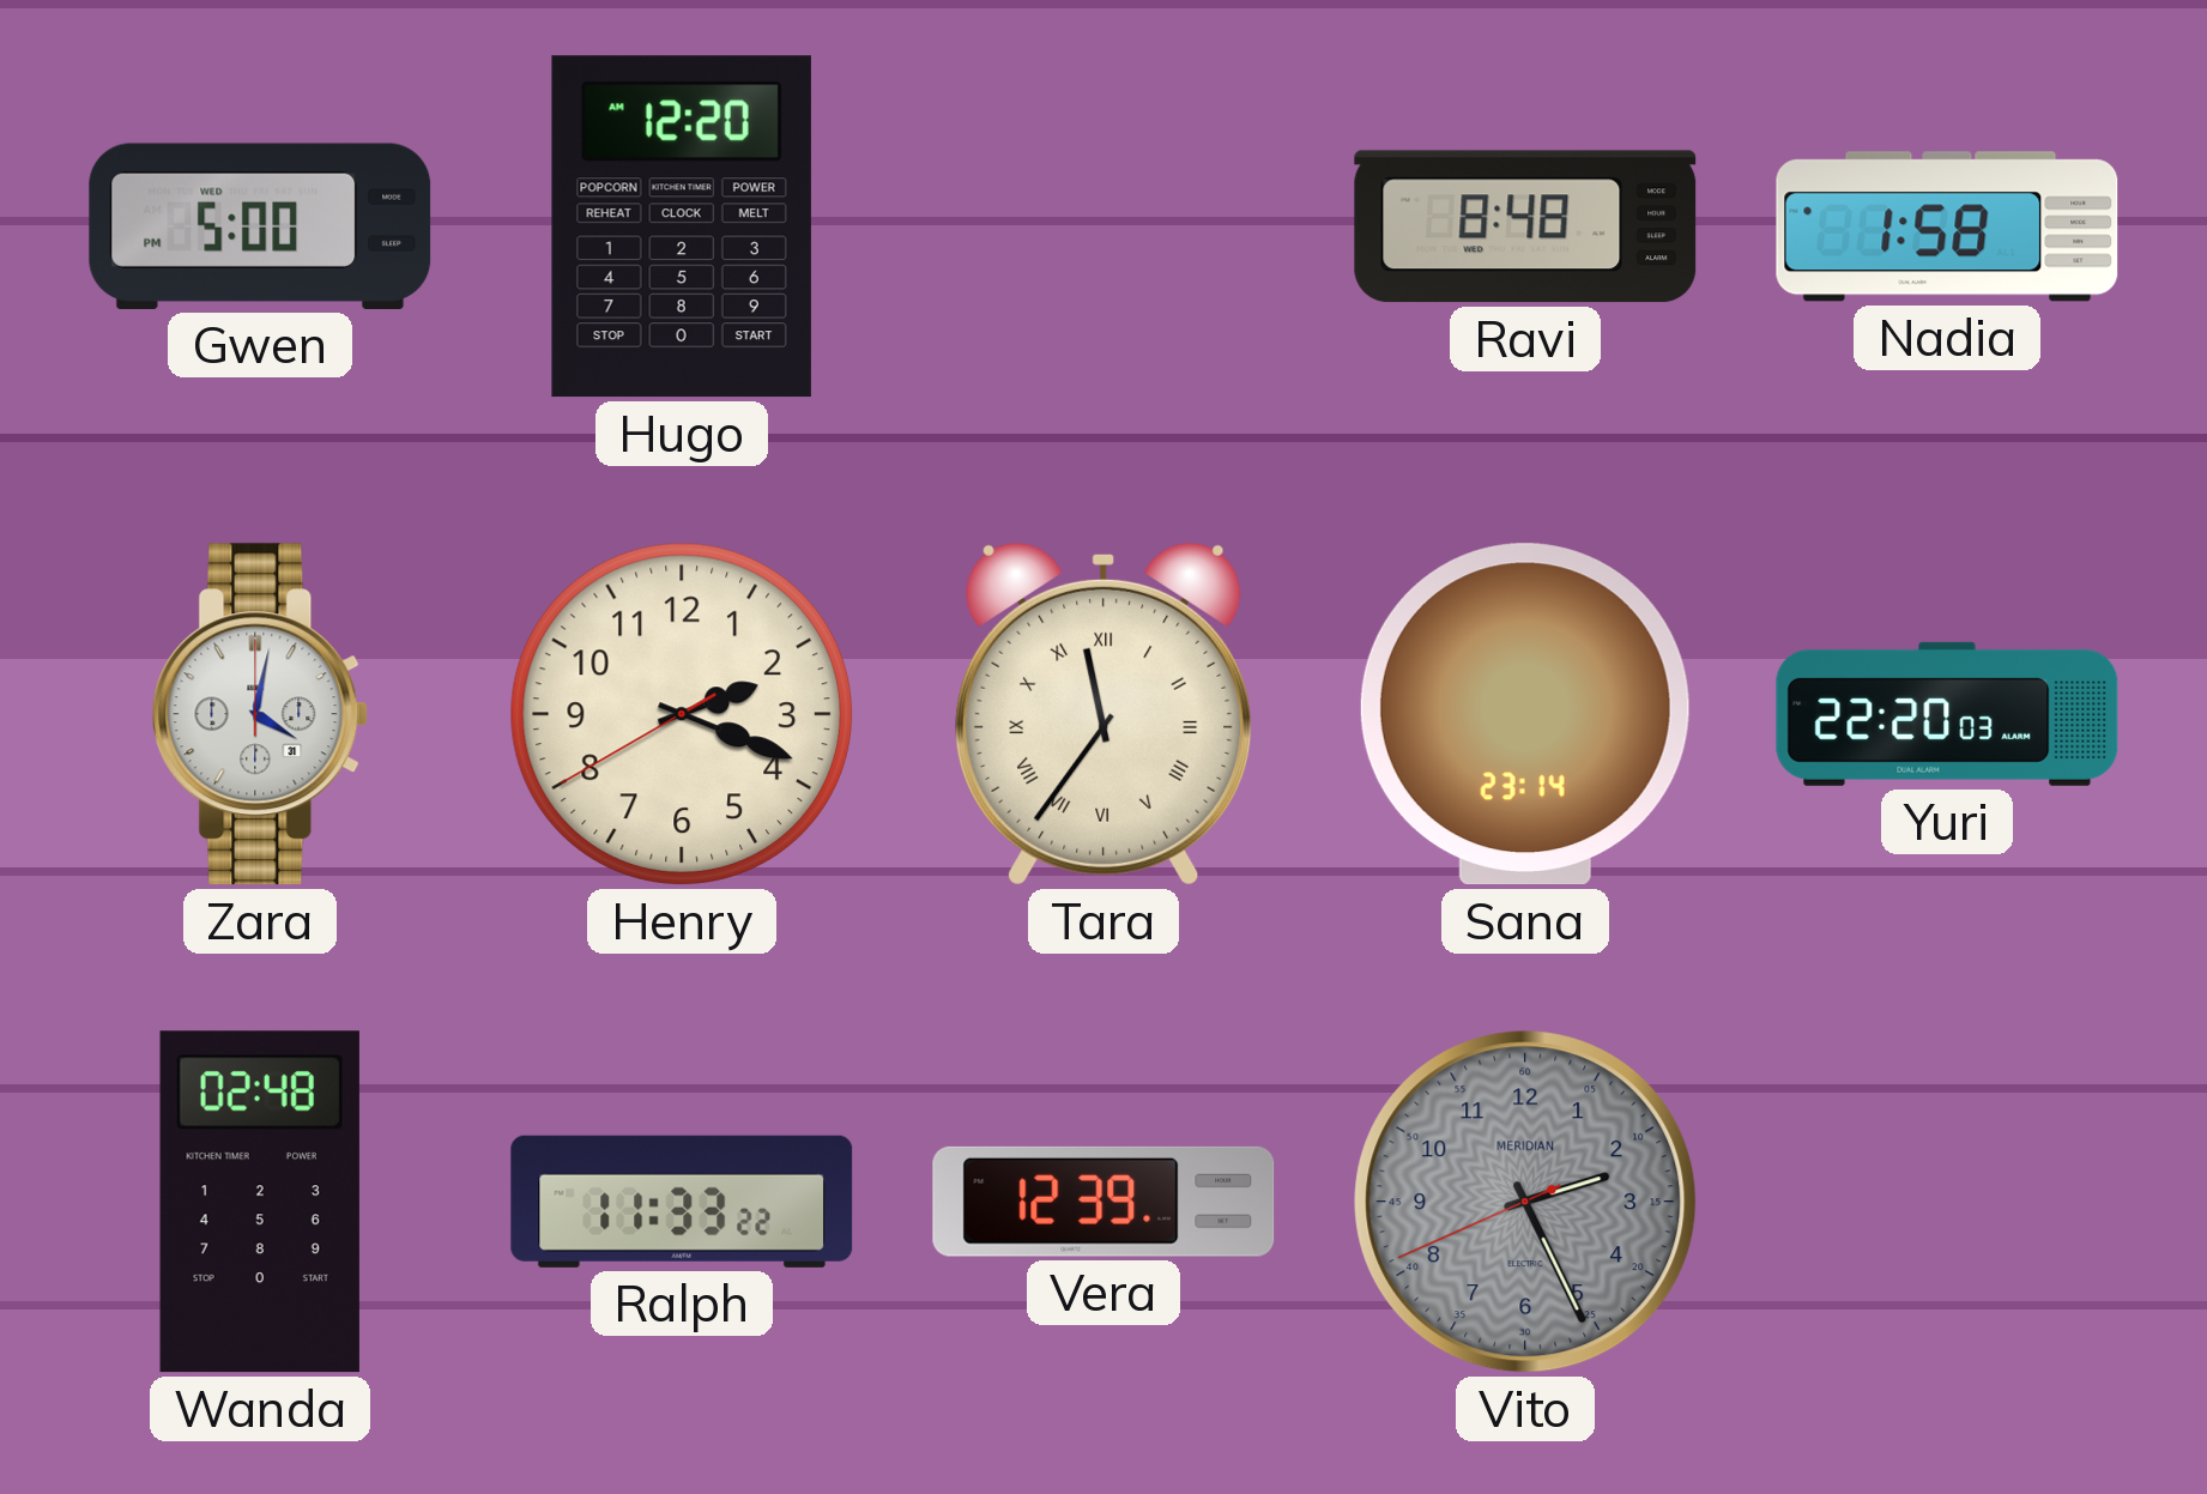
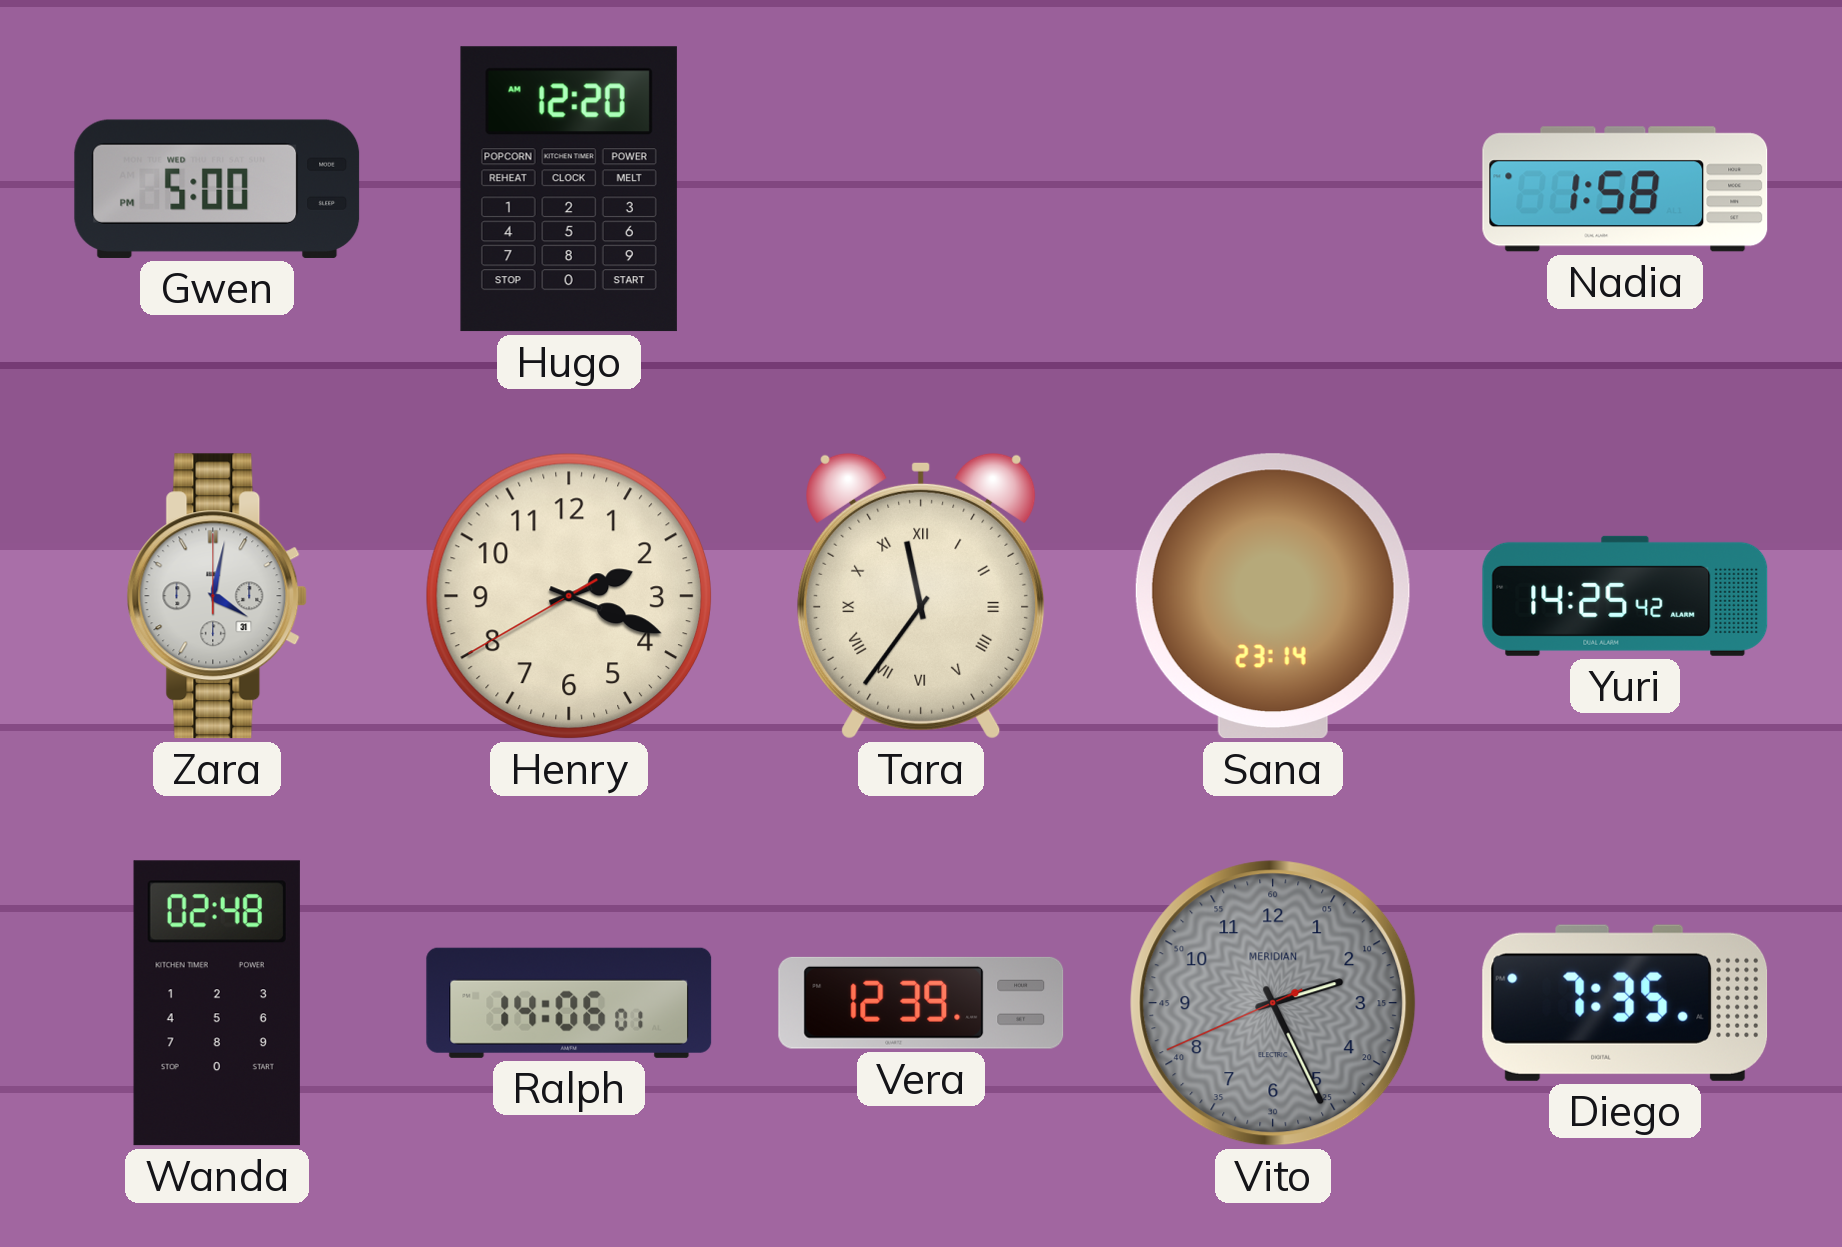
Ravi: 8:48 -> none (1525, 226)
Yuri: 22:20 -> 14:25 (1625, 596)
Ralph: 11:33 -> 14:06 (569, 1003)
Diego: none -> 7:35 (1625, 1003)
